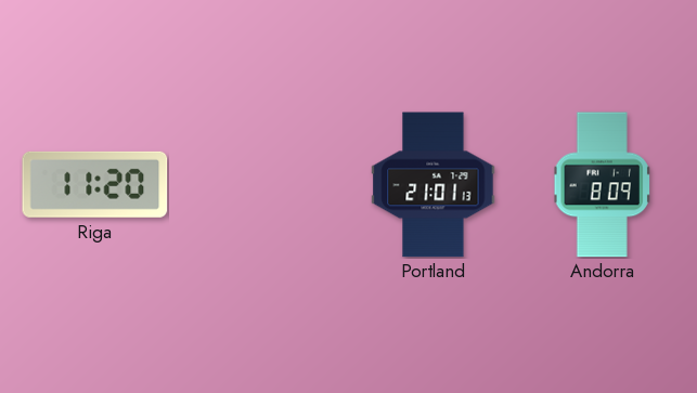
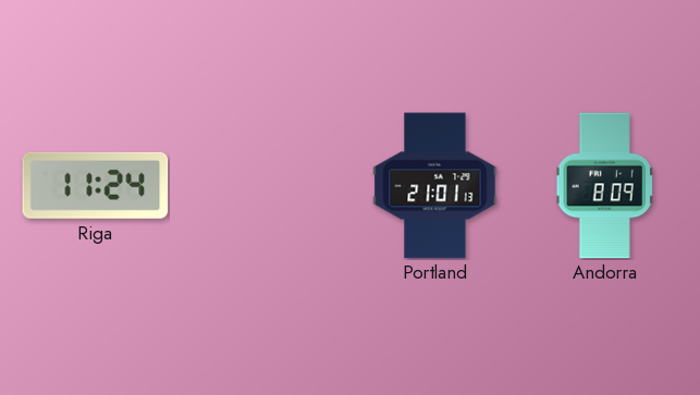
Riga: 11:20 -> 11:24 (96, 185)
